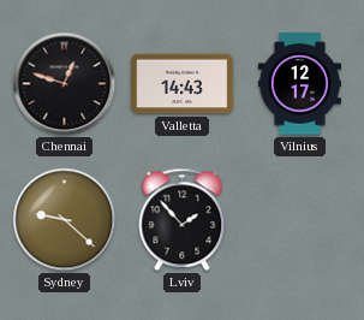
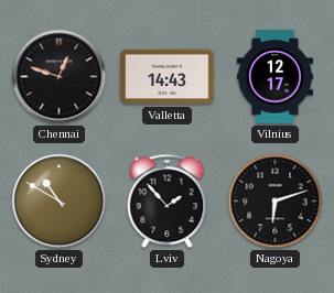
Sydney: 9:22 -> 10:50 (60, 202)
Nagoya: none -> 6:12 (276, 202)
